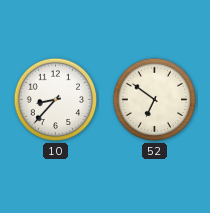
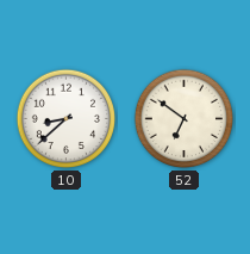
10: 8:37 -> 8:38 (67, 119)
